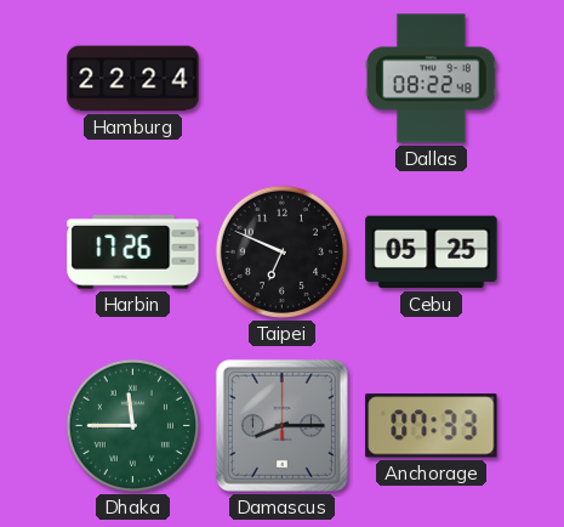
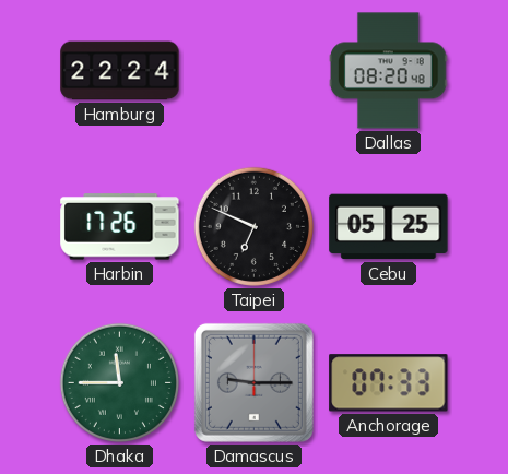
Dallas: 08:22 -> 08:20 (389, 71)
Damascus: 8:15 -> 9:15 (253, 382)
